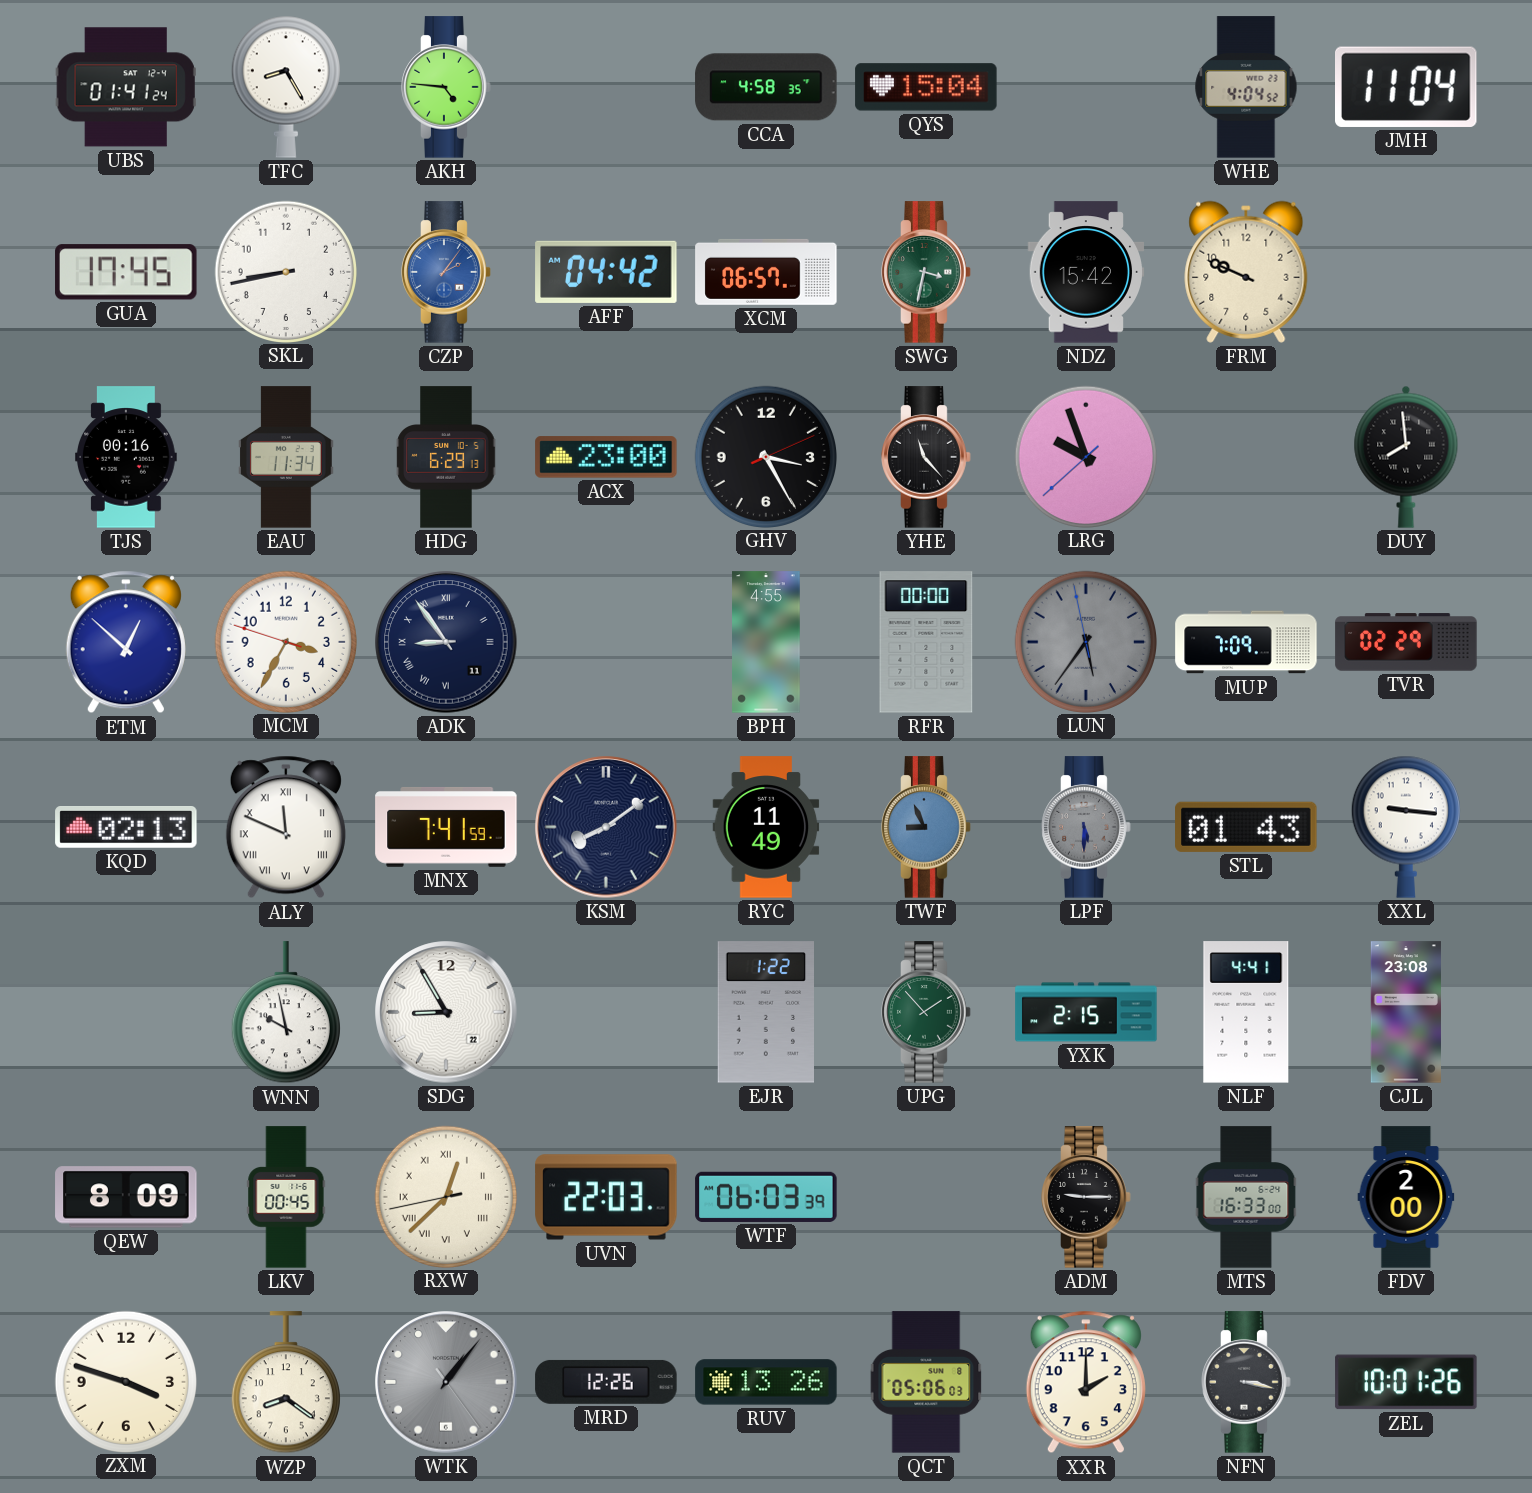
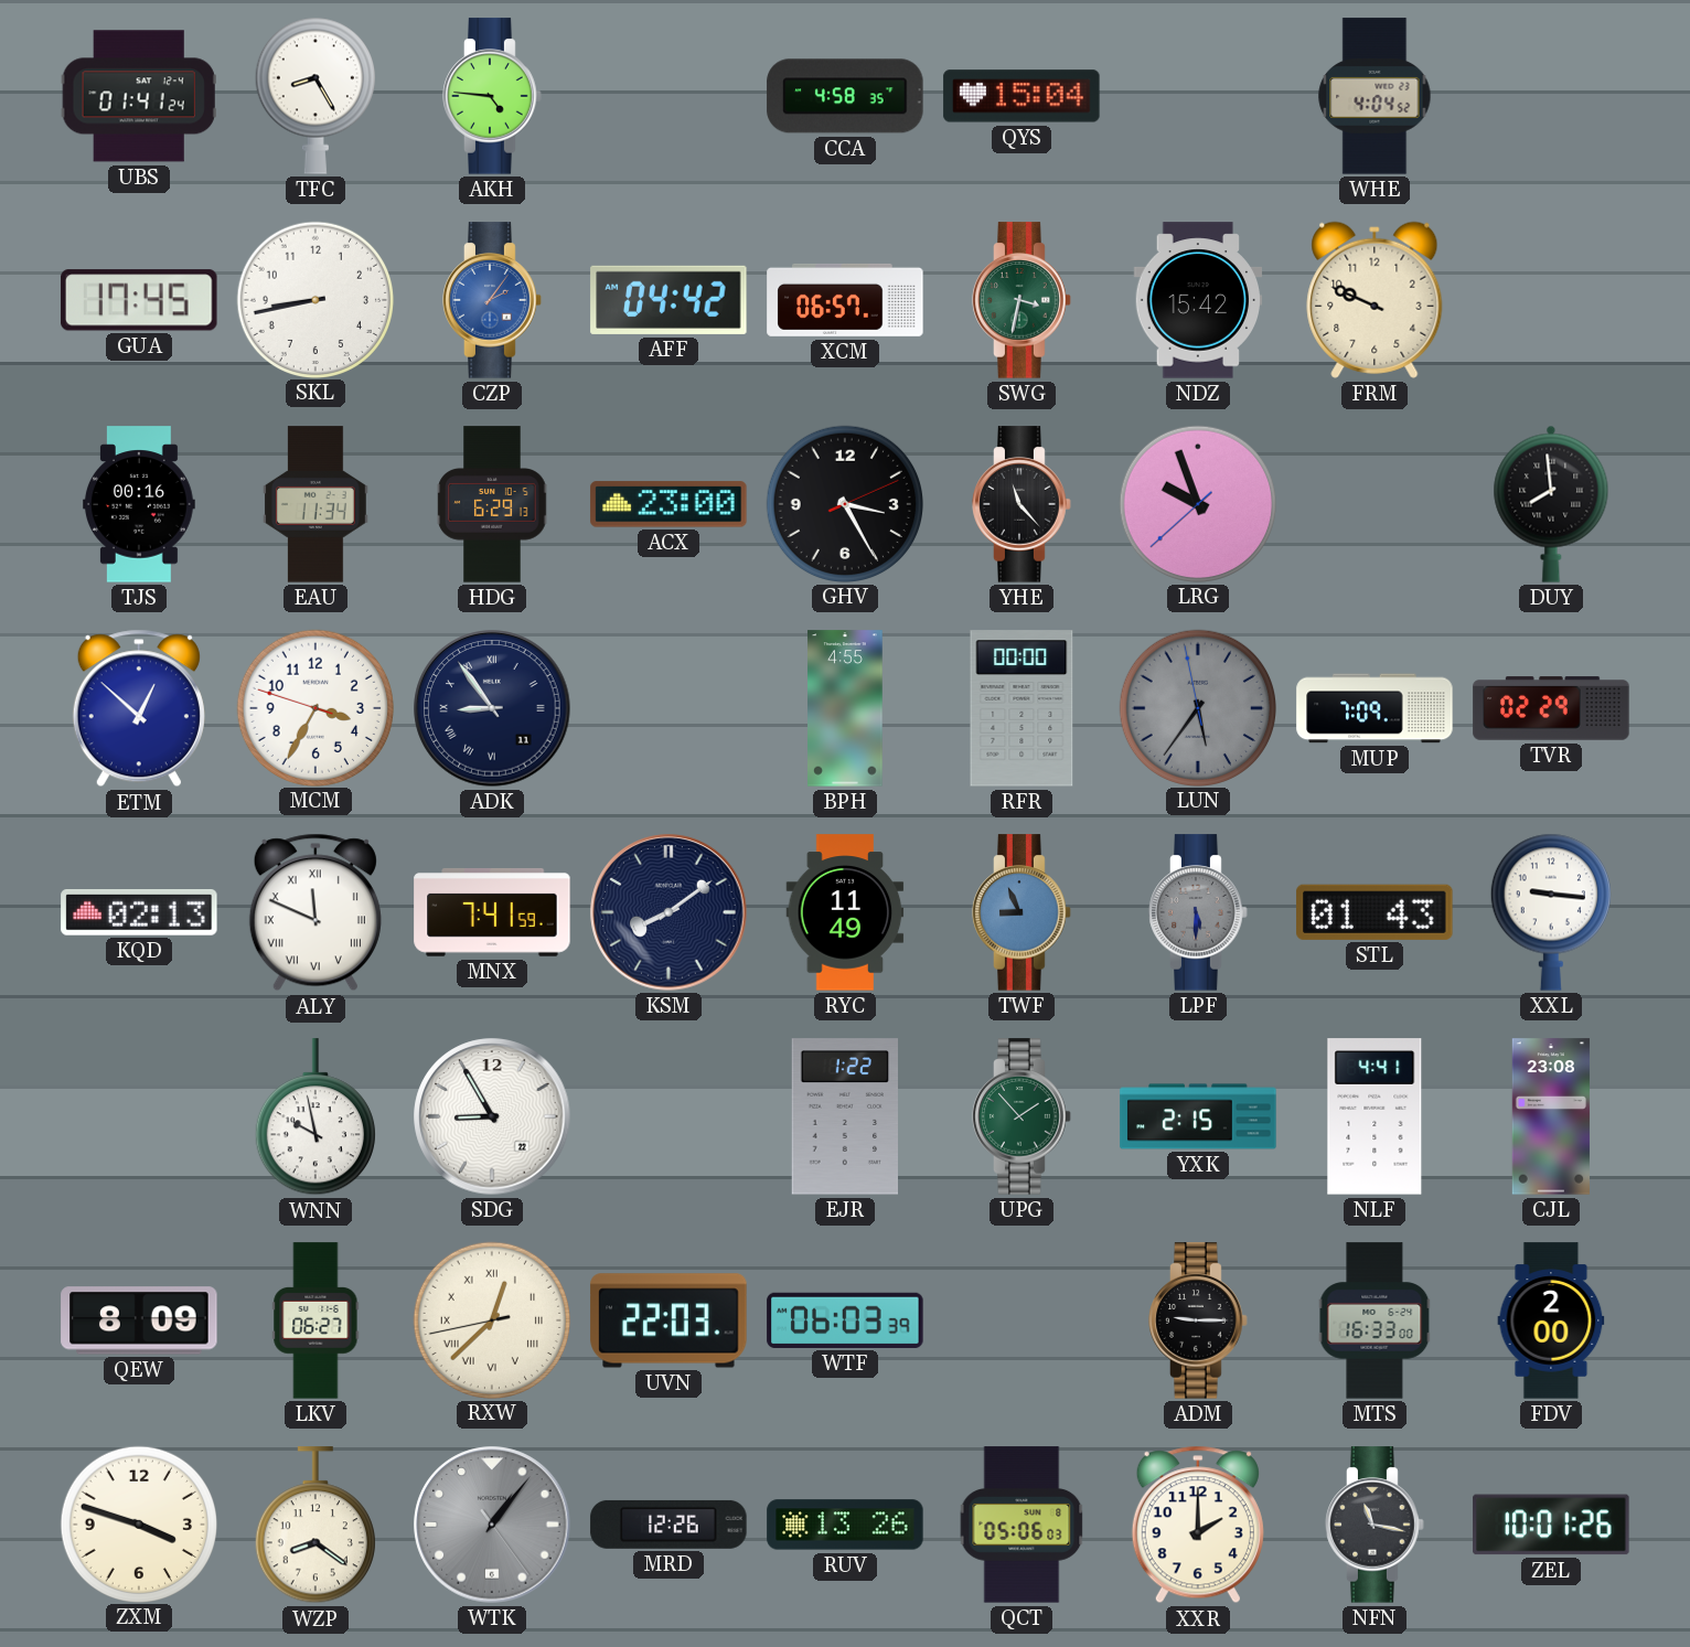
JMH: 11:04 -> none (1407, 87)
LKV: 00:45 -> 06:27 (315, 1320)
NFN: 3:17 -> 11:17 (1375, 1525)
